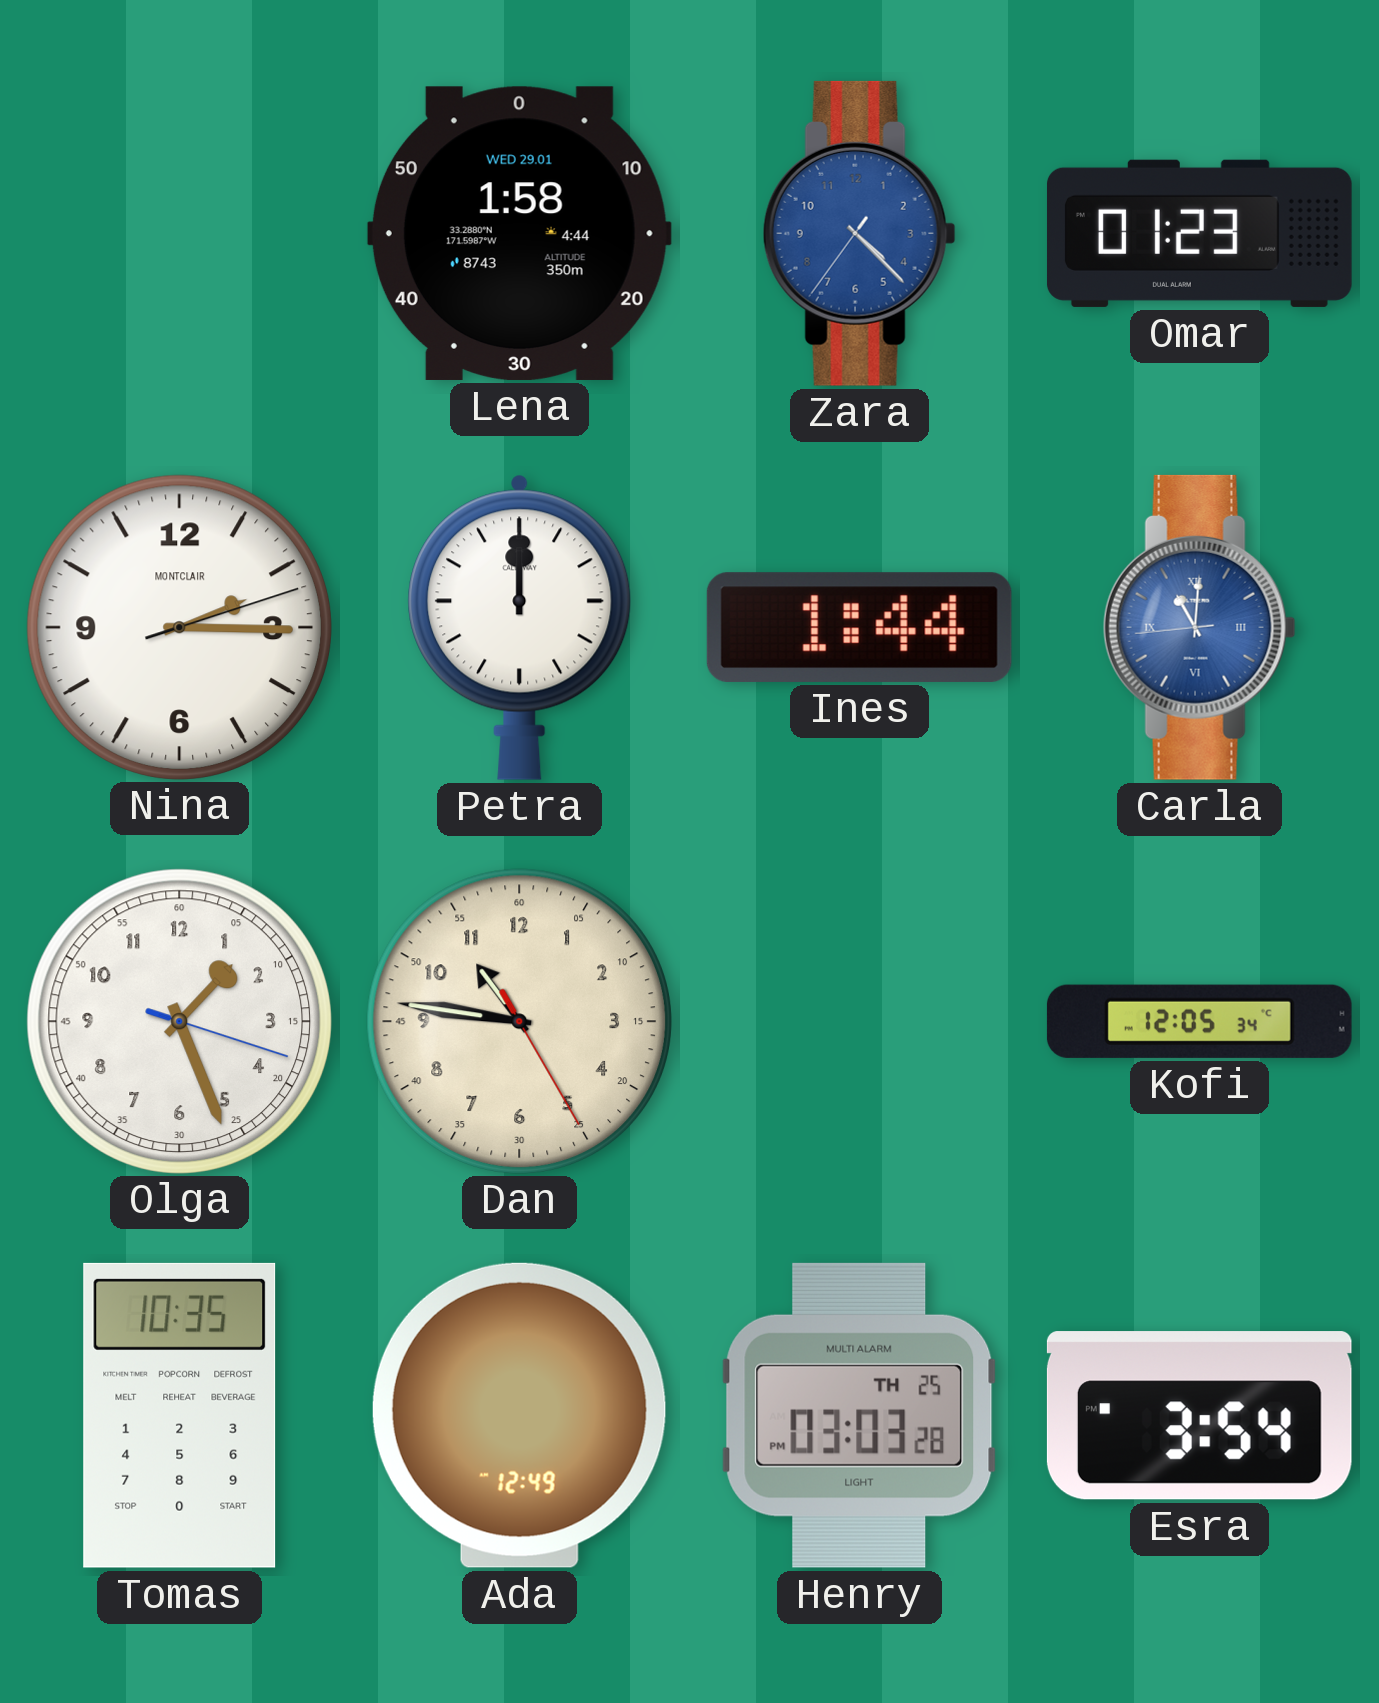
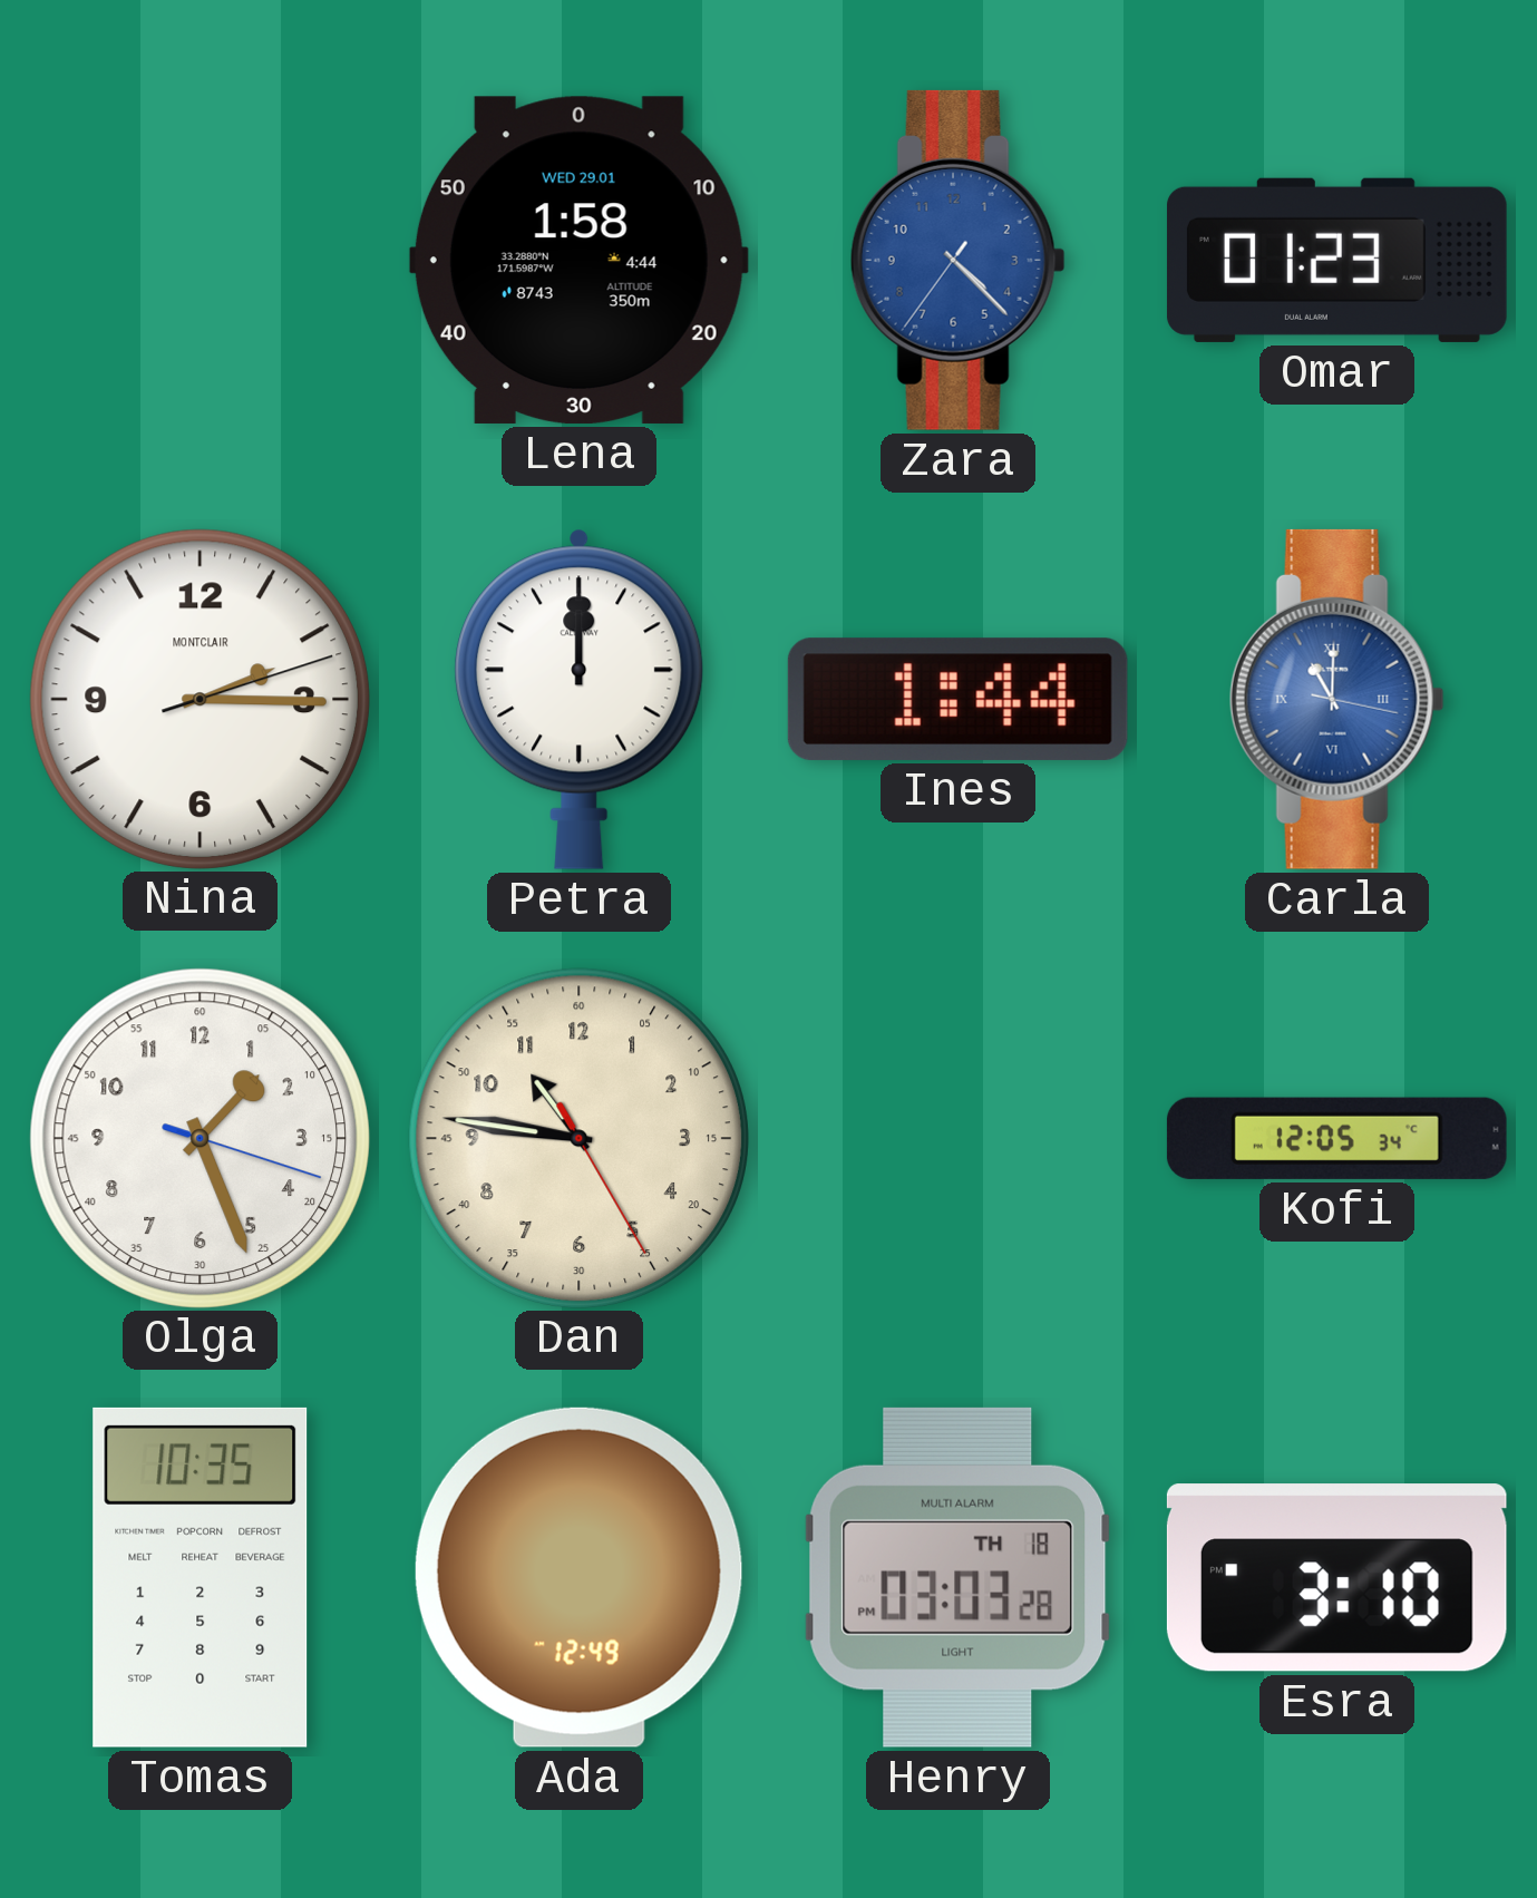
Carla: 11:00:44 -> 11:00:17 (1336, 699)
Henry date: TH 25 -> TH 18 (957, 1577)
Esra: 3:54 -> 3:10 (1336, 1578)
